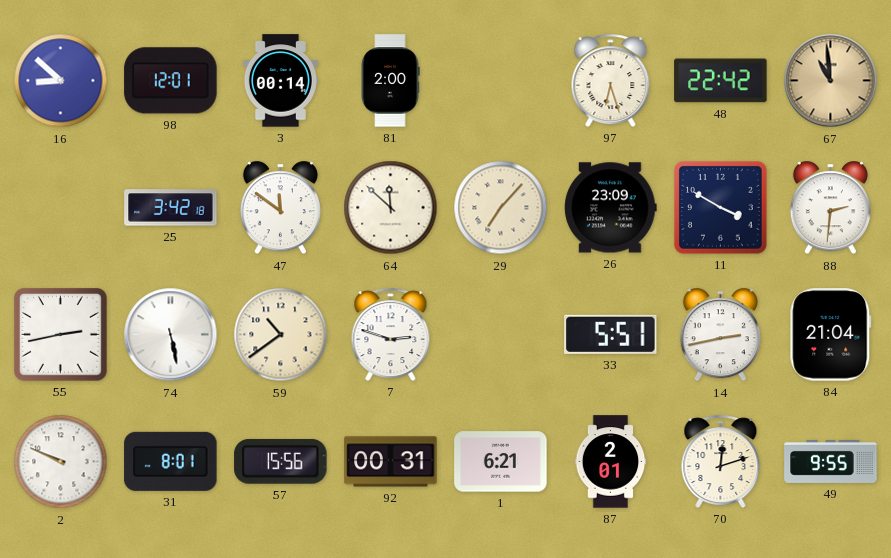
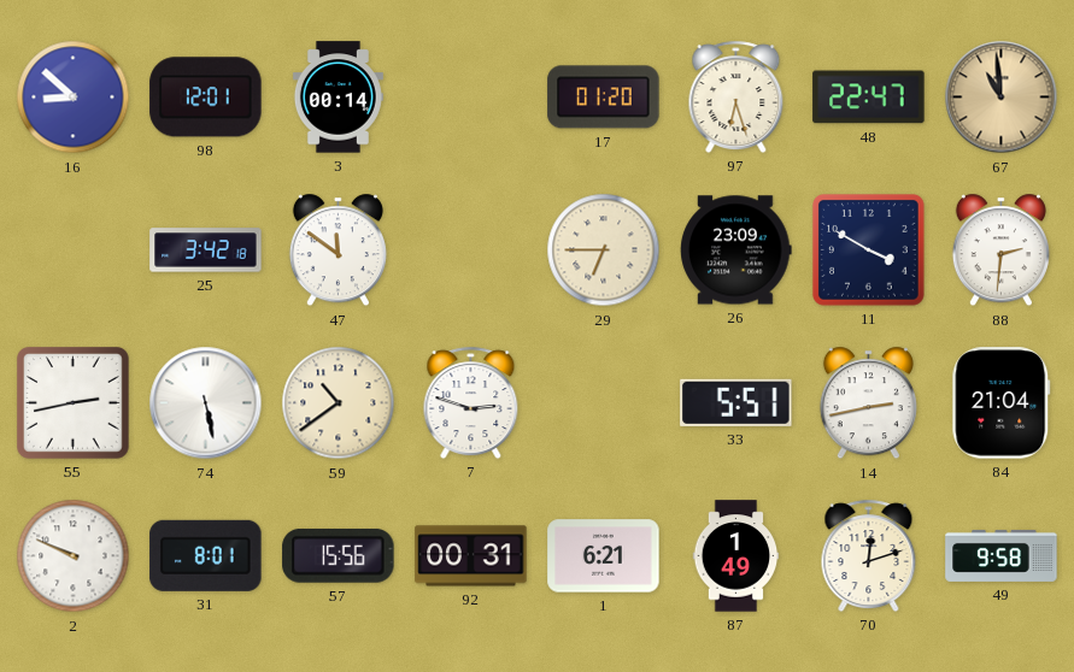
81: 2:00 -> none (390, 81)
17: none -> 01:20 (604, 98)
48: 22:42 -> 22:47 (869, 98)
64: 11:52 -> none (391, 208)
29: 7:07 -> 6:45 (604, 250)
87: 2:01 -> 1:49 (736, 556)
49: 9:55 -> 9:58 (1002, 555)
